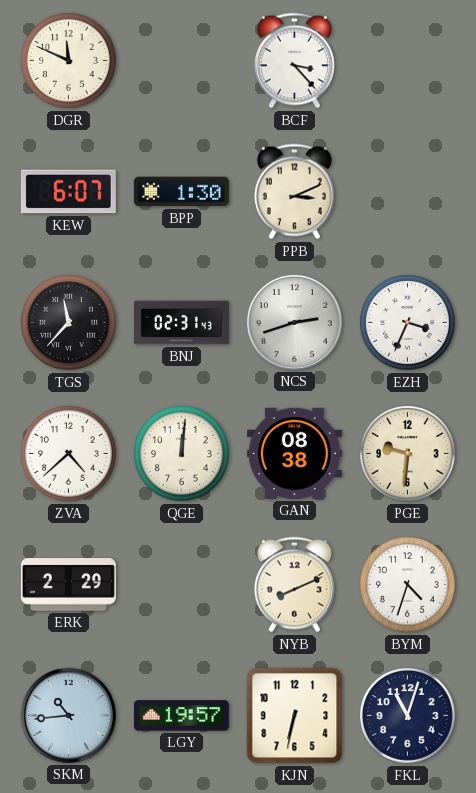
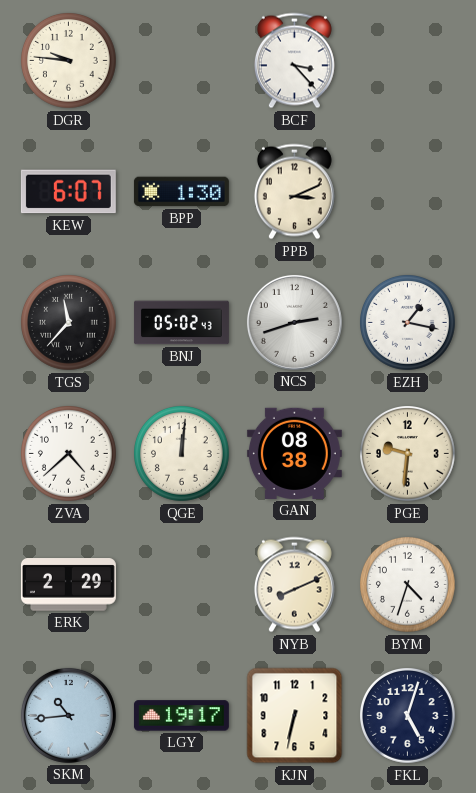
DGR: 11:49 -> 9:46 (69, 61)
BNJ: 02:31 -> 05:02 (181, 323)
EZH: 3:34 -> 1:17 (408, 323)
LGY: 19:57 -> 19:17 (181, 716)
FKL: 11:03 -> 5:03 (408, 716)
